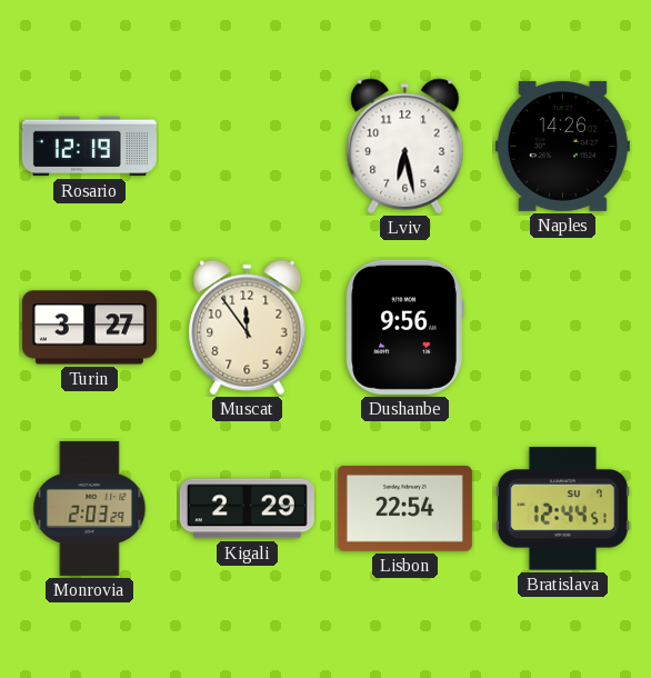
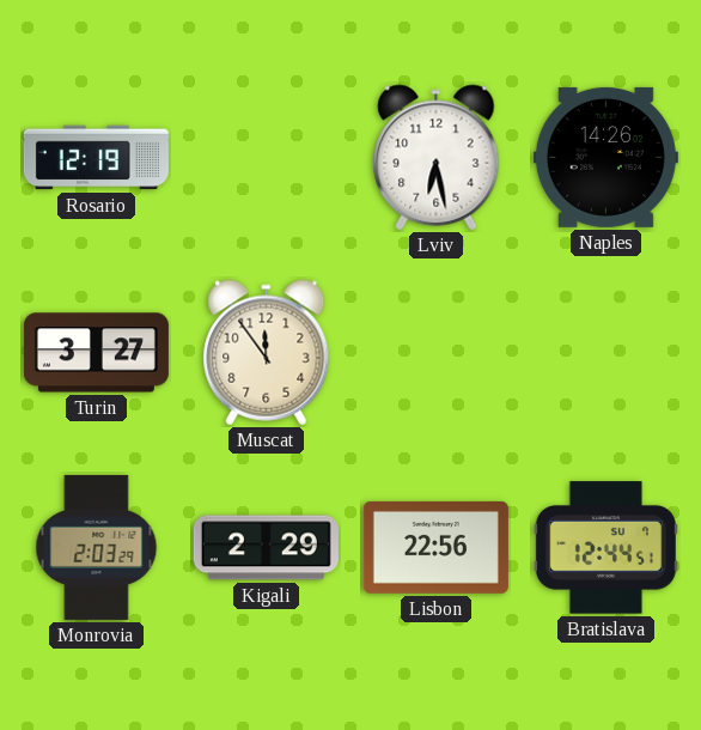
Dushanbe: 9:56 -> none (404, 327)
Lisbon: 22:54 -> 22:56 (435, 547)
